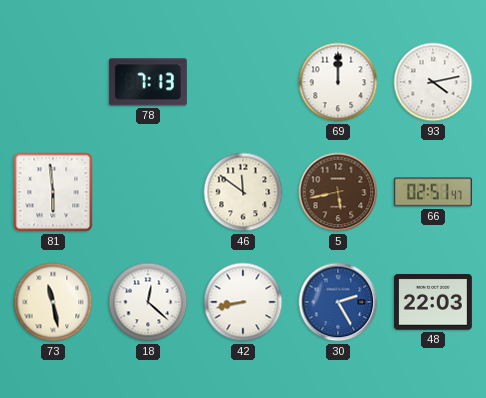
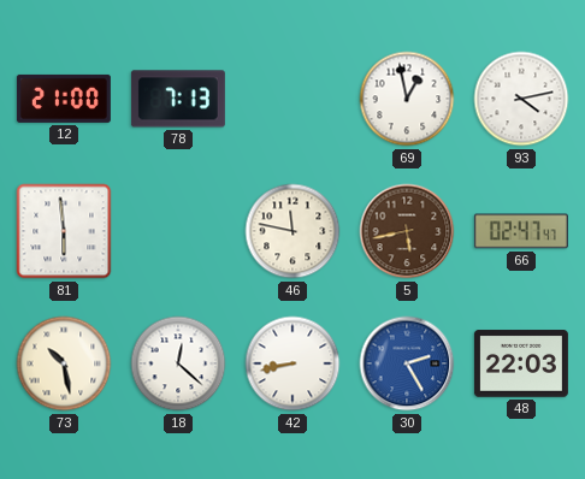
12: none -> 21:00 (64, 99)
69: 12:00 -> 12:58 (407, 99)
46: 11:51 -> 11:47 (292, 231)
66: 02:51 -> 02:47 (521, 231)
73: 11:28 -> 10:28 (64, 363)
